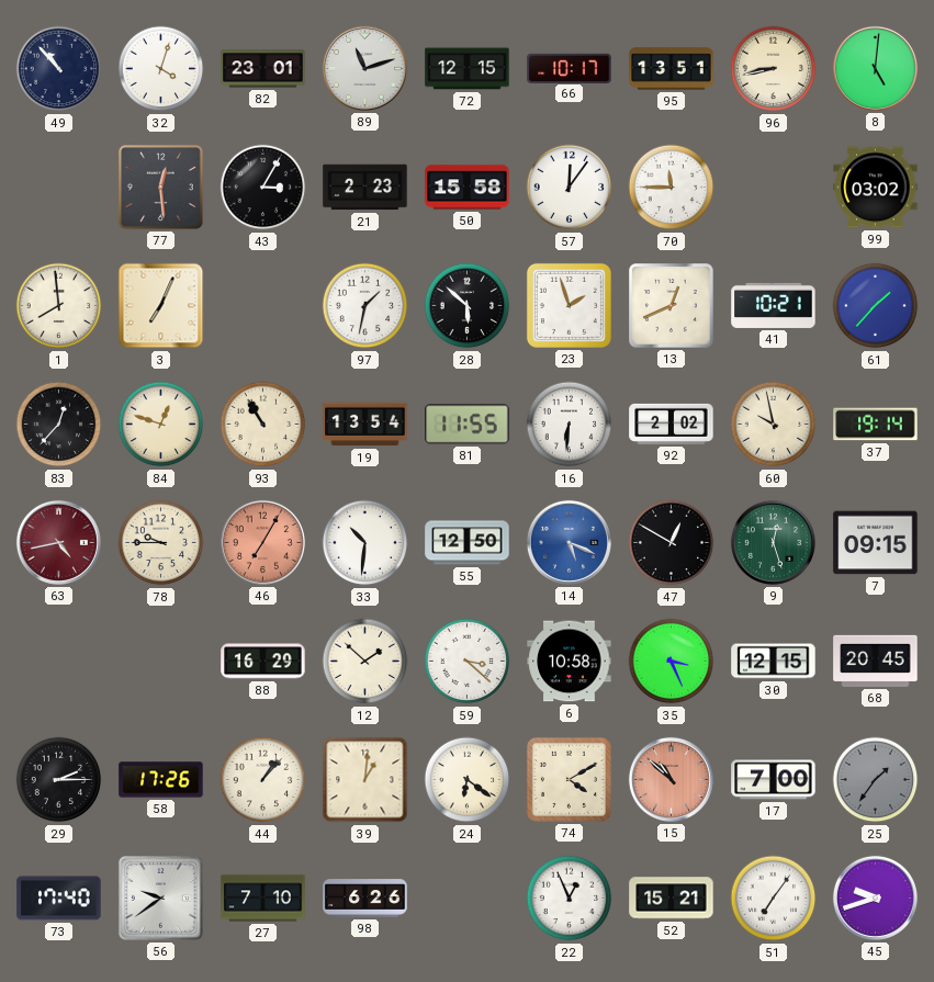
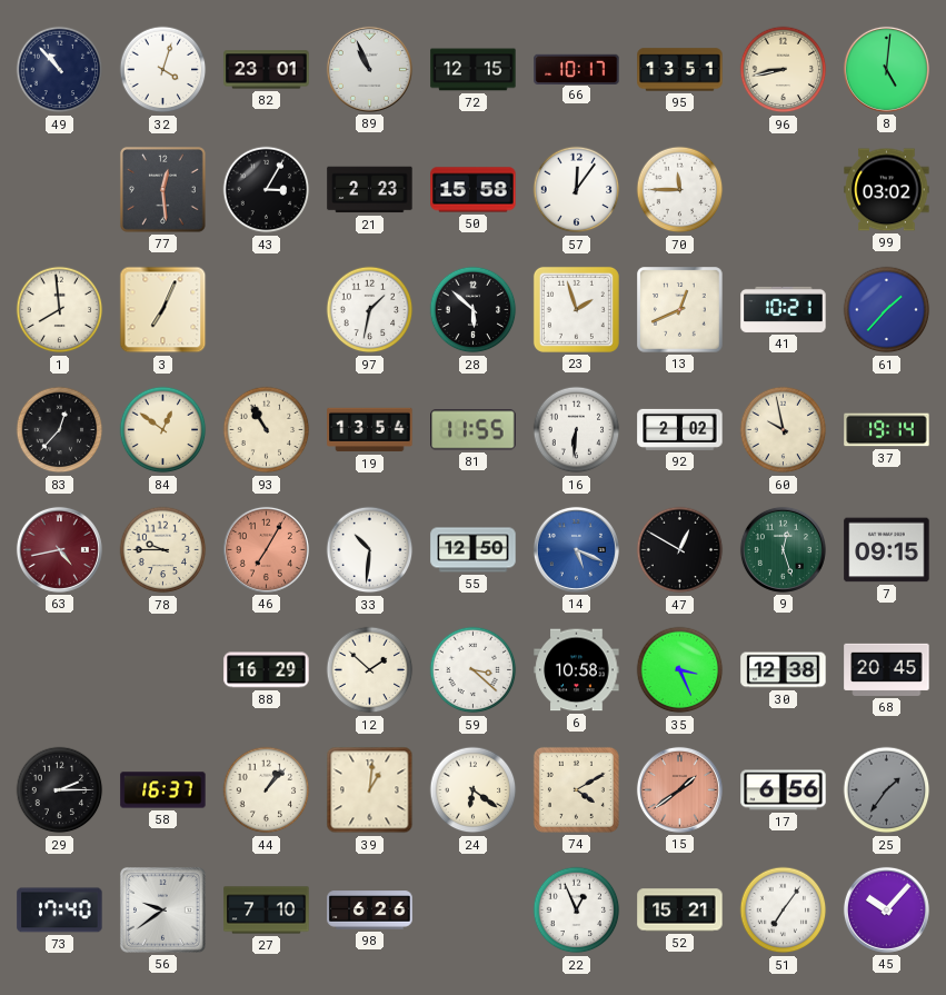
89: 11:12 -> 10:56 (369, 69)
84: 12:48 -> 12:51 (163, 430)
30: 12:15 -> 12:38 (784, 670)
58: 17:26 -> 16:37 (163, 790)
15: 10:52 -> 1:39 (679, 789)
17: 7:00 -> 6:56 (784, 790)
45: 9:42 -> 10:07 (886, 909)
